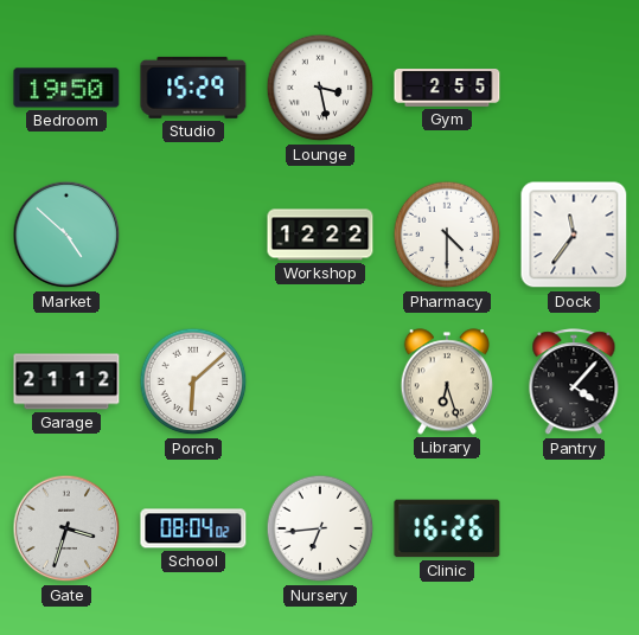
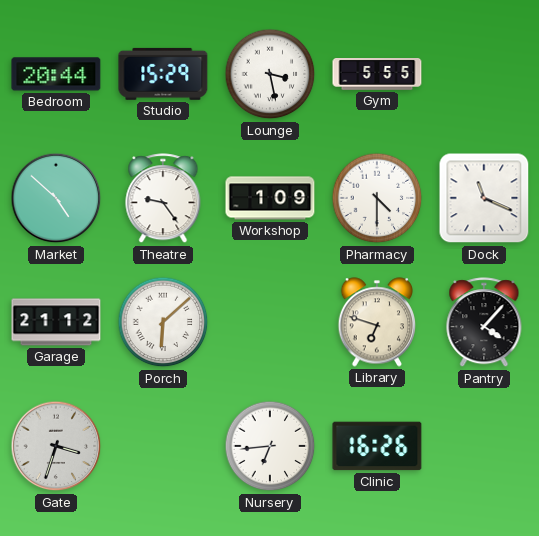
Bedroom: 19:50 -> 20:44 (56, 74)
Gym: 2:55 -> 5:55 (377, 75)
Theatre: none -> 9:24 (163, 199)
Workshop: 12:22 -> 1:09 (270, 198)
Dock: 11:36 -> 11:19 (484, 198)
Library: 6:27 -> 6:48 (377, 322)
School: 08:04 -> none (193, 528)
